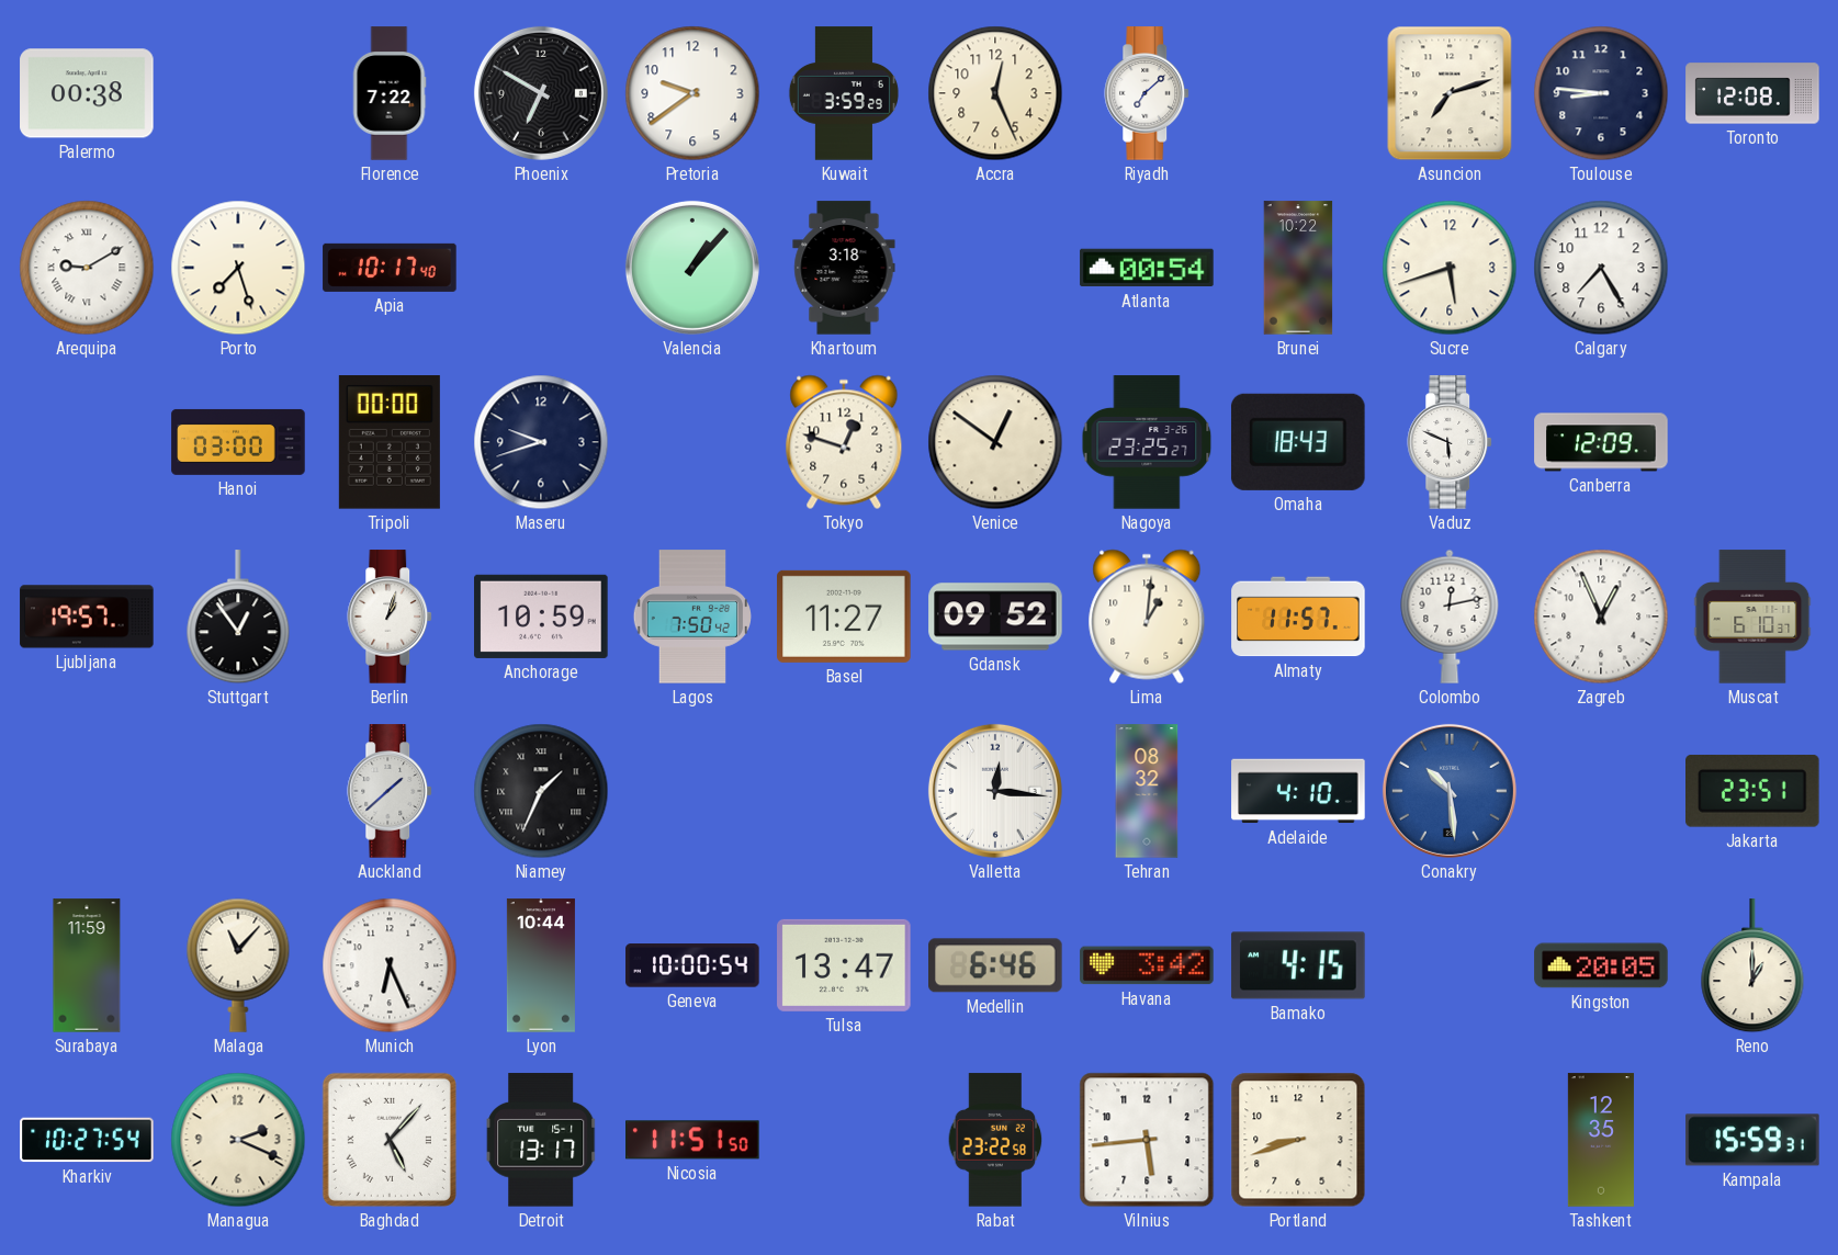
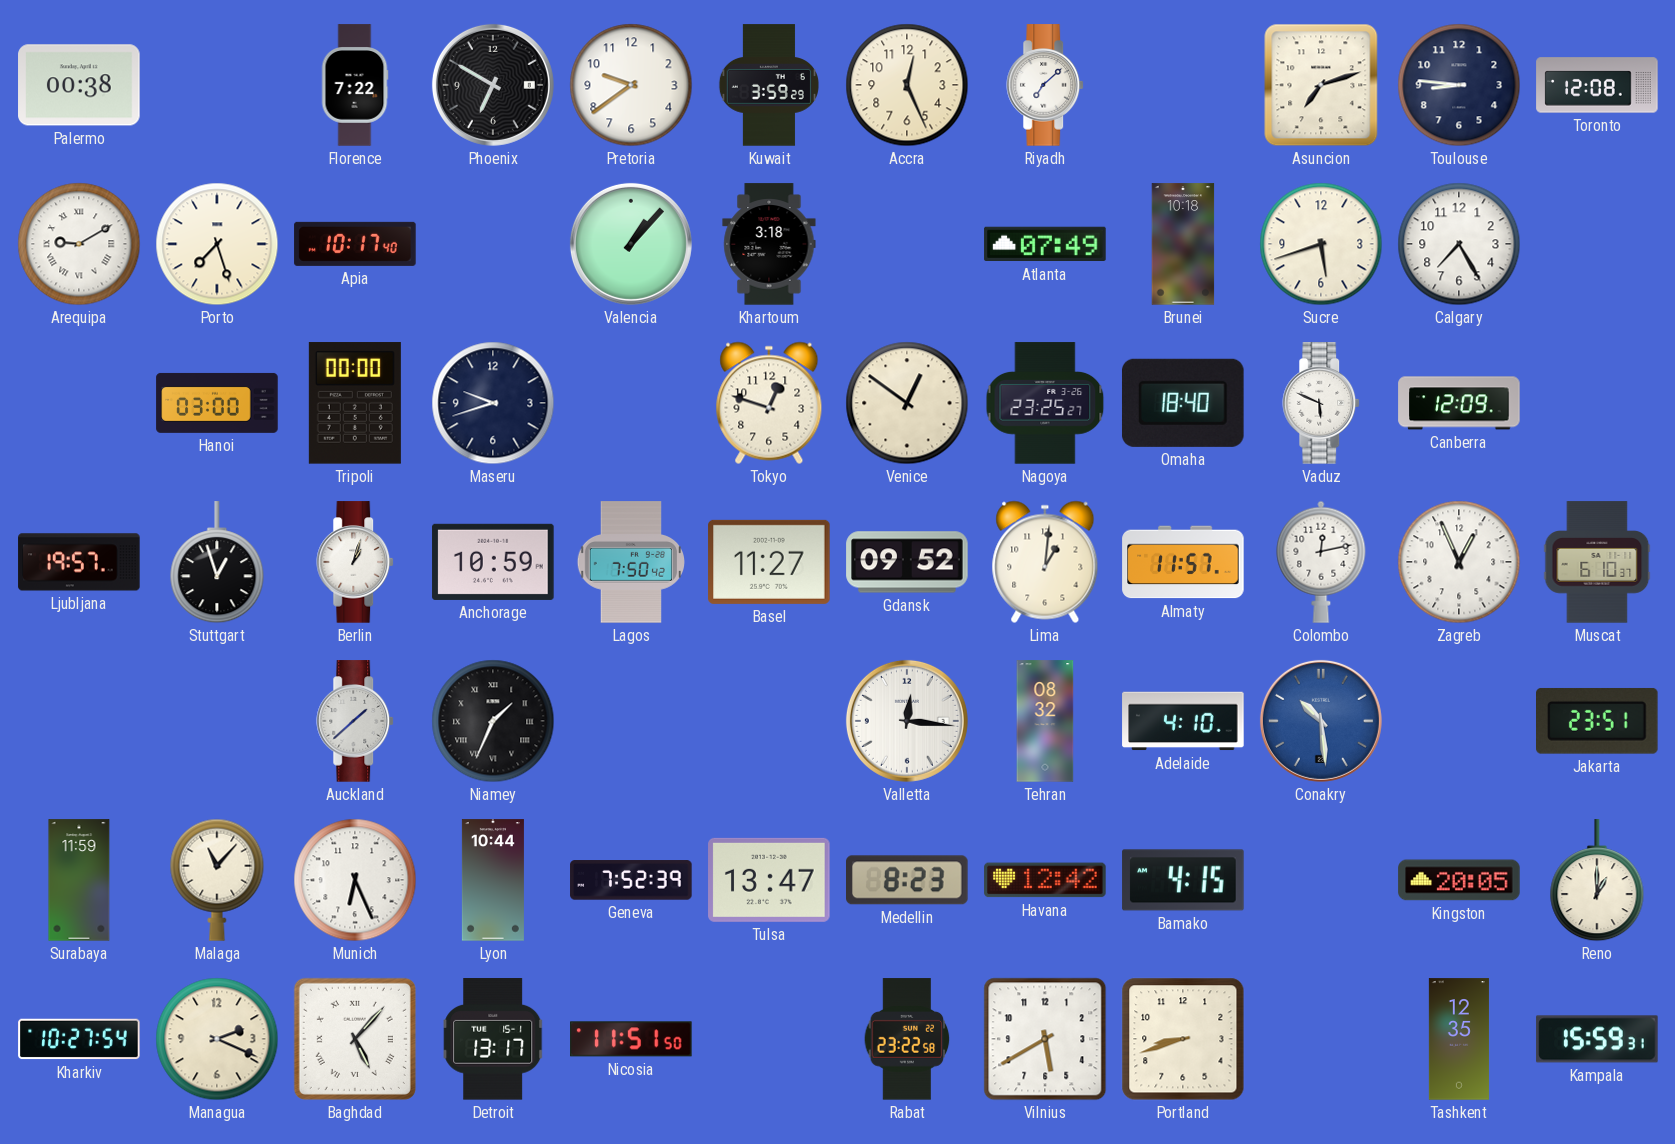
Atlanta: 00:54 -> 07:49 (1045, 244)
Brunei: 10:22 -> 10:18 (1183, 244)
Omaha: 18:43 -> 18:40 (1183, 403)
Stuttgart: 12:54 -> 12:57 (217, 563)
Geneva: 10:00 -> 7:52 (631, 880)
Medellin: 6:46 -> 8:23 (908, 880)
Havana: 3:42 -> 12:42 (1045, 880)
Vilnius: 5:44 -> 5:40 (1045, 1039)
